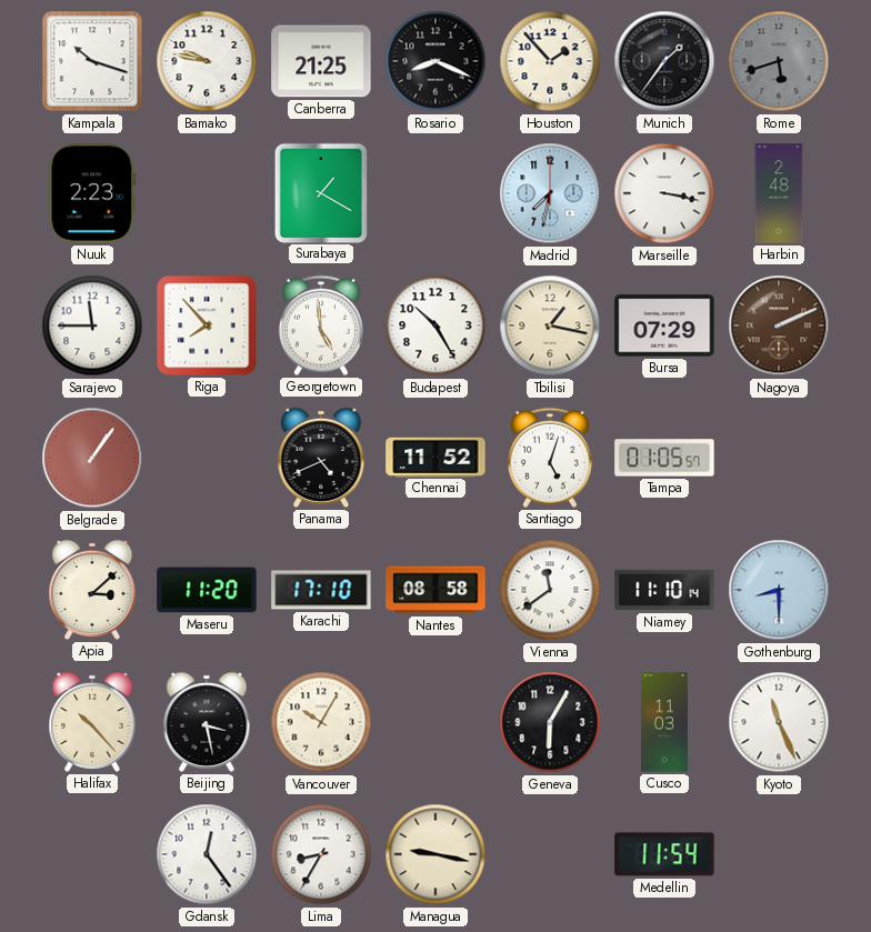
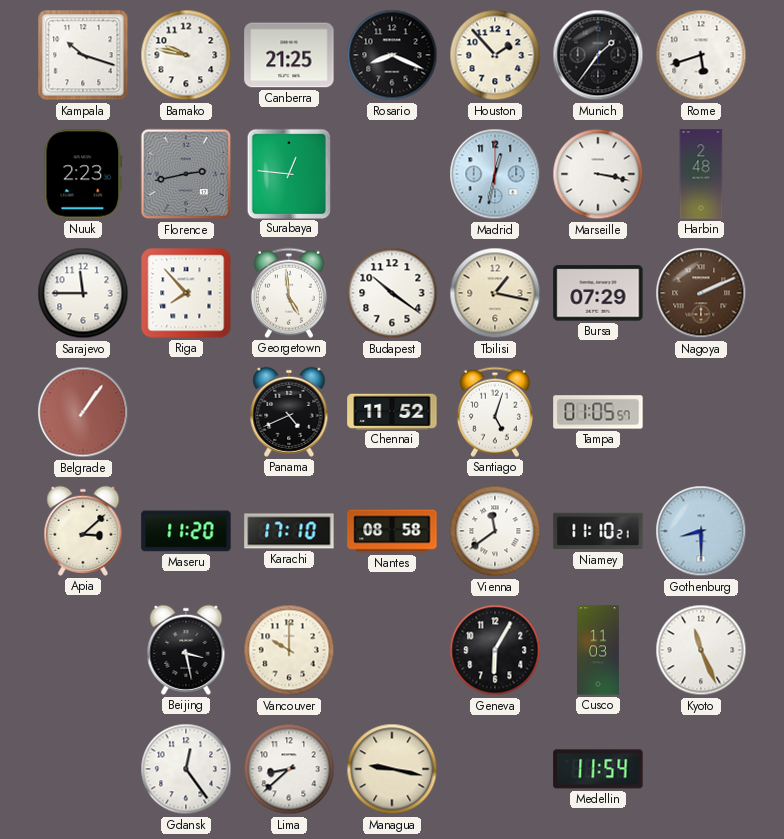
Rome dial: grey -> white (701, 55)
Florence: none -> 2:43 (186, 174)
Surabaya: 1:20 -> 12:46 (288, 173)
Madrid: 7:32 -> 12:32 (495, 174)
Budapest: 10:25 -> 10:21 (392, 293)
Niamey: 11:10:14 -> 11:10:21 (598, 531)
Halifax: 10:23 -> none (92, 722)
Vancouver: 10:05 -> 10:00 (289, 650)
Lima: 8:35 -> 8:38 (289, 769)
